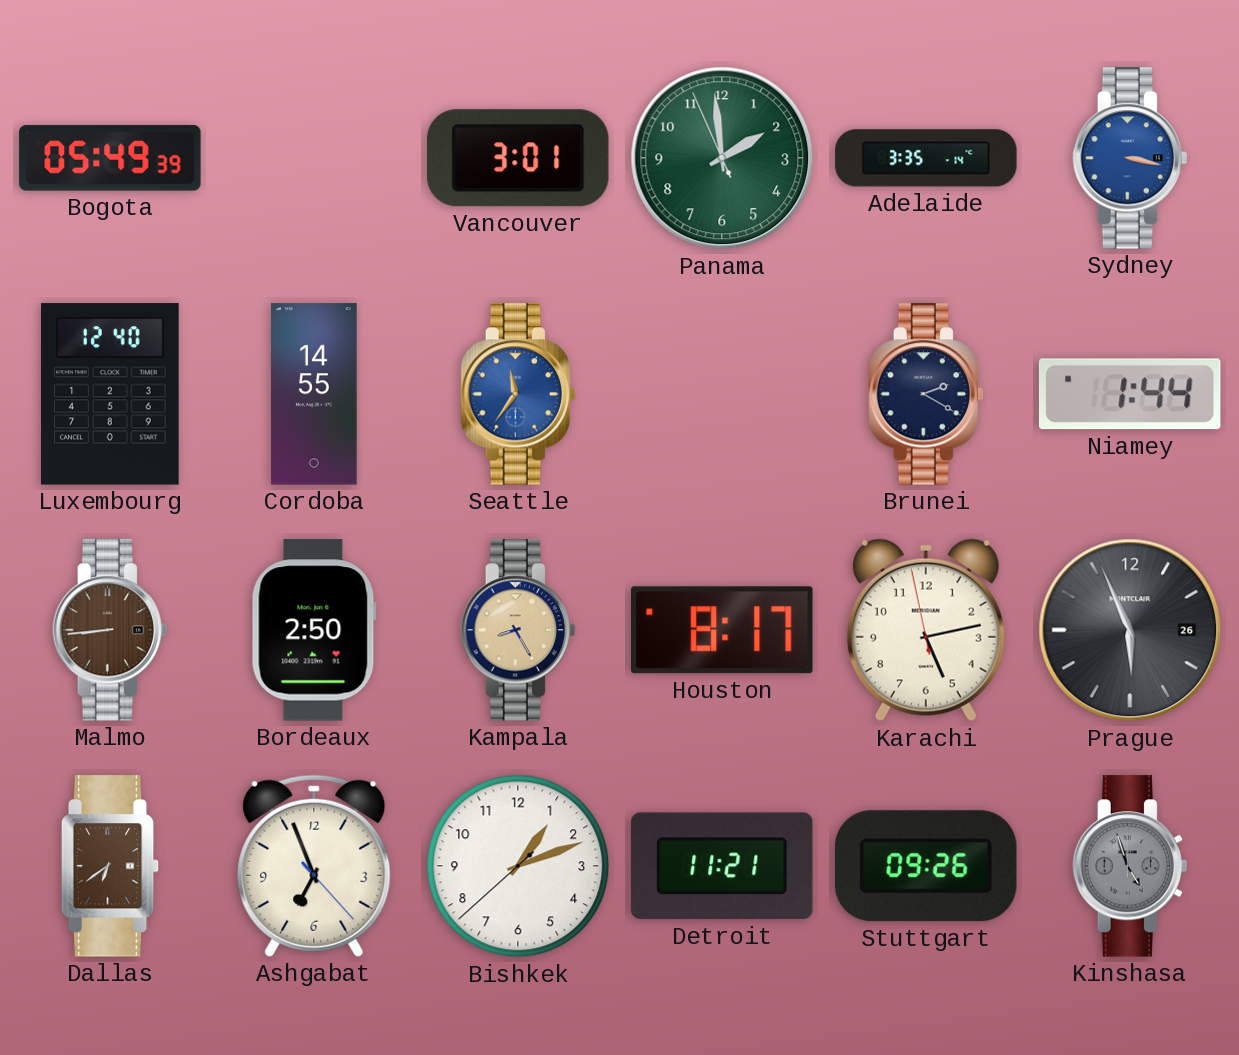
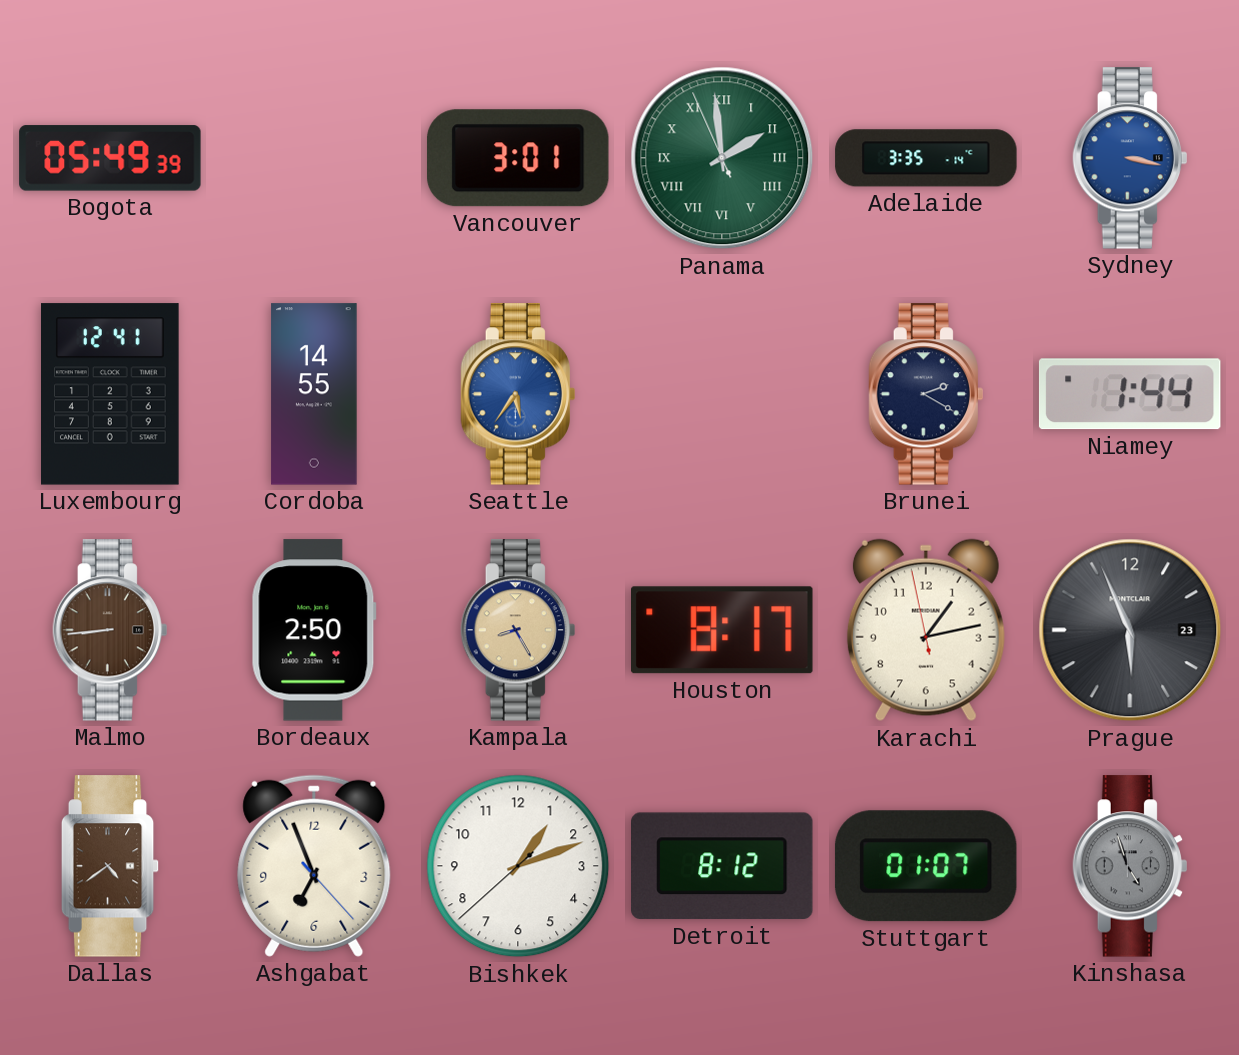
Panama numerals: Arabic -> Roman (722, 158)
Luxembourg: 12:40 -> 12:41 (111, 394)
Seattle: 11:36 -> 5:36 (517, 394)
Karachi: 5:12 -> 1:12 (926, 630)
Prague date: 26 -> 23 (1130, 630)
Dallas: 6:39 -> 4:39 (110, 866)
Detroit: 11:21 -> 8:12 (723, 866)
Stuttgart: 09:26 -> 01:07 (926, 866)
